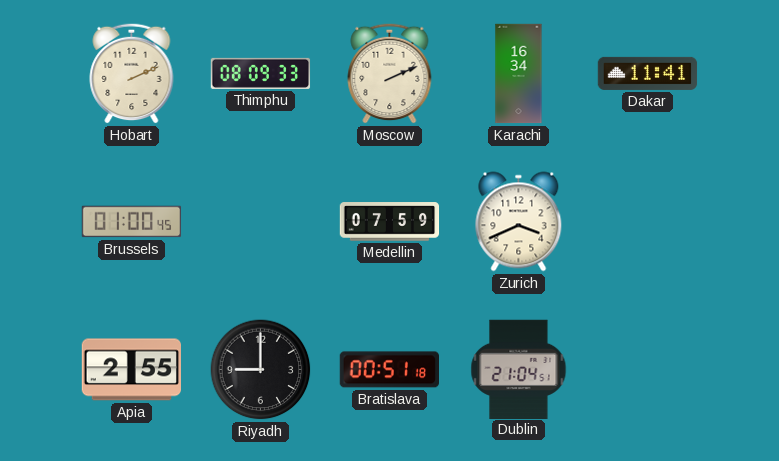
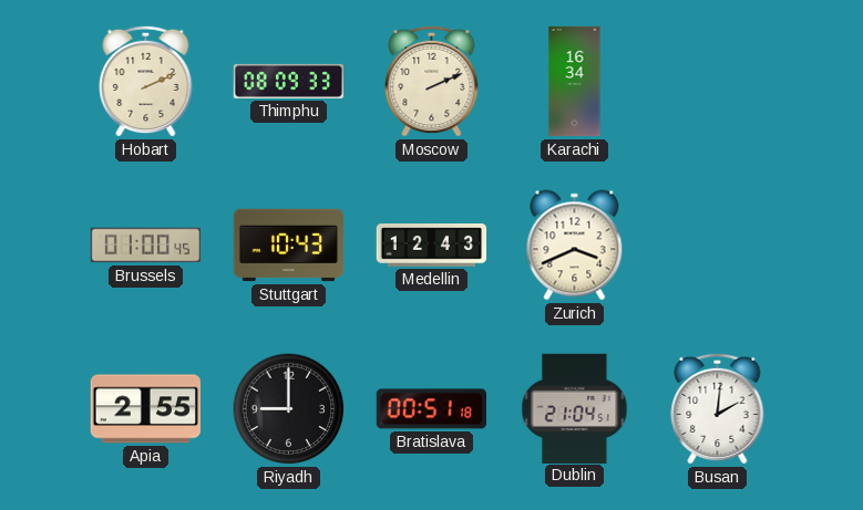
Dakar: 11:41 -> none (648, 73)
Stuttgart: none -> 10:43 (289, 246)
Medellin: 07:59 -> 12:43 (432, 246)
Busan: none -> 2:01 (718, 408)
